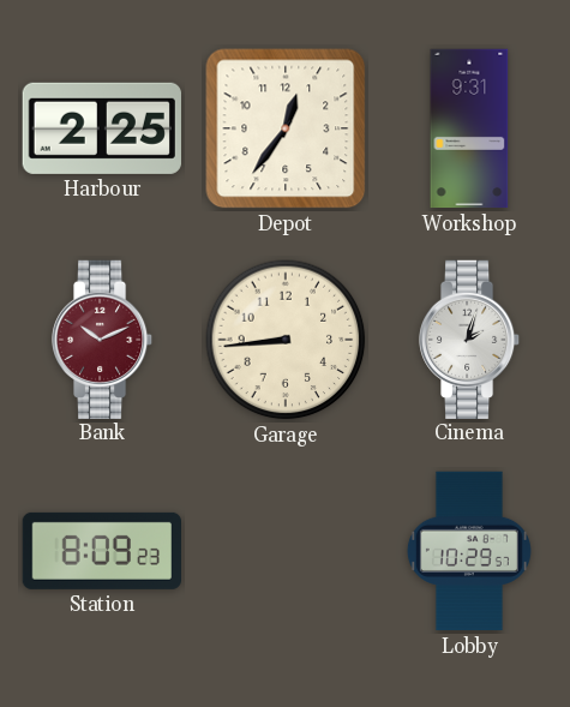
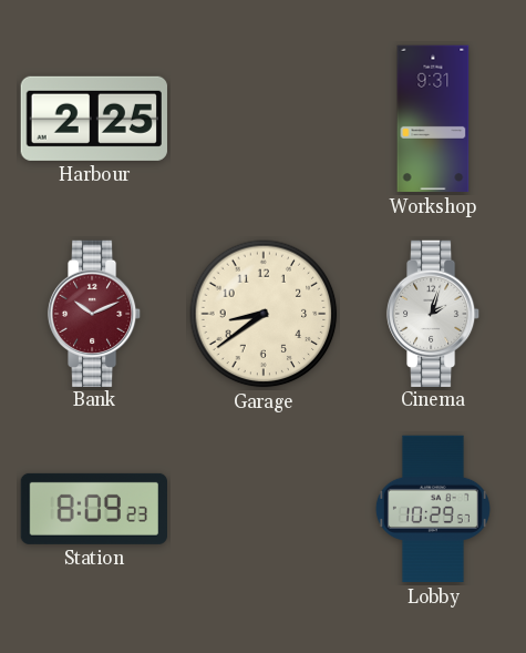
Depot: 12:36 -> none (286, 128)
Garage: 8:44 -> 8:39 (264, 314)
